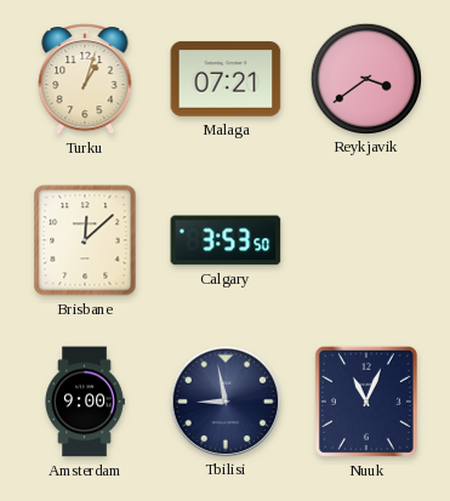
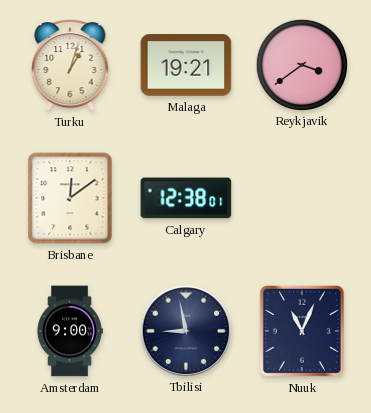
Malaga: 07:21 -> 19:21 (186, 65)
Brisbane: 12:08 -> 12:09 (70, 198)
Calgary: 3:53 -> 12:38 (186, 198)
